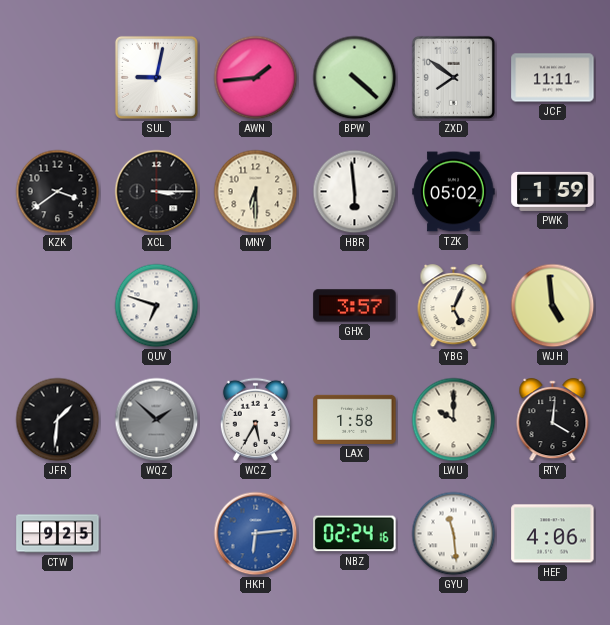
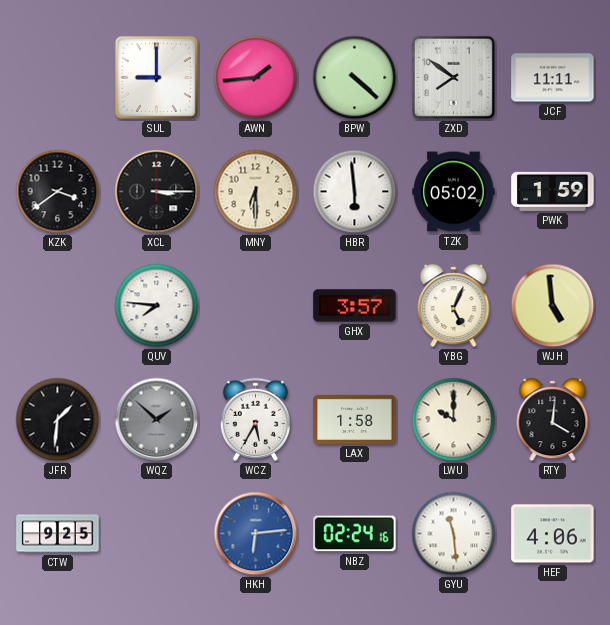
SUL: 9:02 -> 9:00 (156, 77)
QUV: 6:48 -> 7:46 (157, 306)
